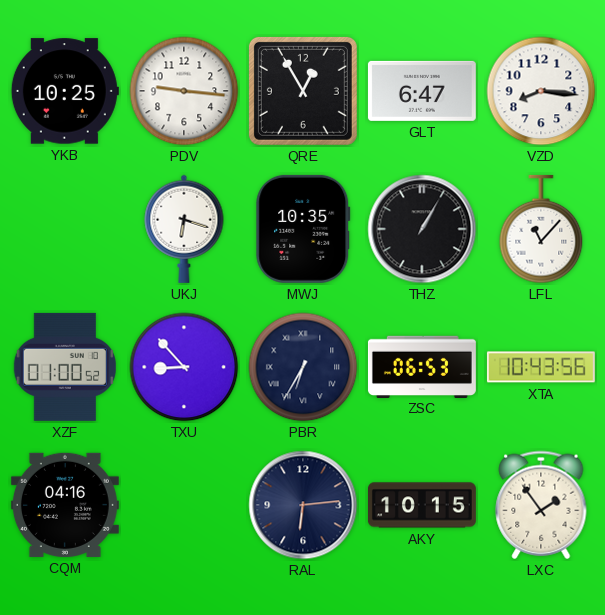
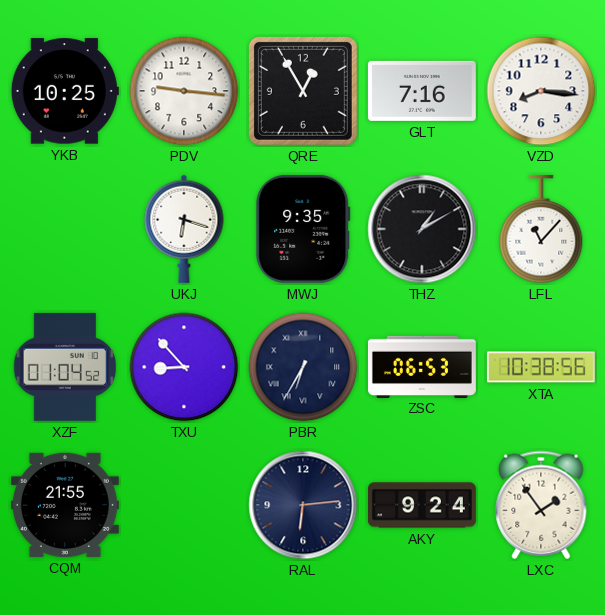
GLT: 6:47 -> 7:16 (422, 91)
MWJ: 10:35 -> 9:35 (303, 229)
THZ: 1:05 -> 1:10 (422, 229)
XZF: 01:00 -> 01:04 (65, 367)
XTA: 10:43 -> 10:38 (541, 367)
CQM: 04:16 -> 21:55 (65, 505)
AKY: 10:15 -> 9:24 (422, 505)
